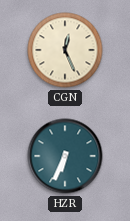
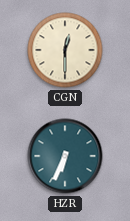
CGN: 12:26 -> 12:30 (65, 50)
